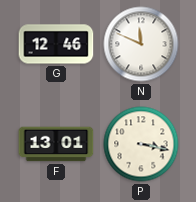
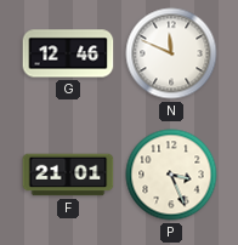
F: 13:01 -> 21:01 (68, 175)
P: 3:17 -> 3:26 (171, 175)
